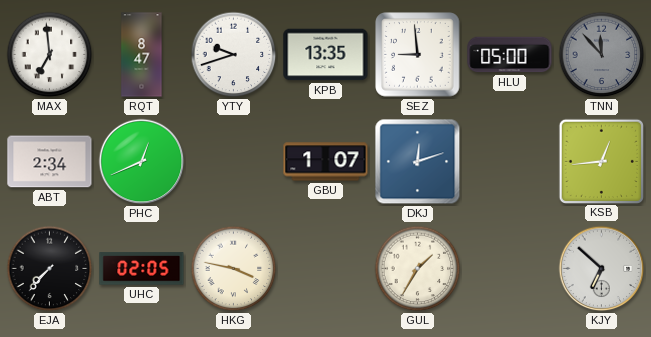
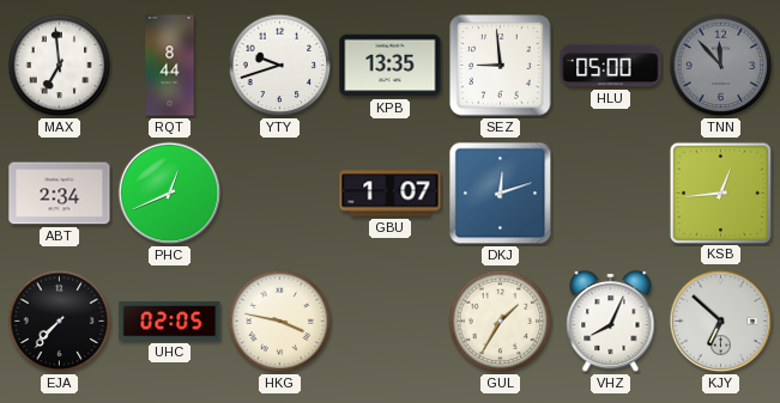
RQT: 8:47 -> 8:44 (170, 66)
VHZ: none -> 8:04 (611, 322)
